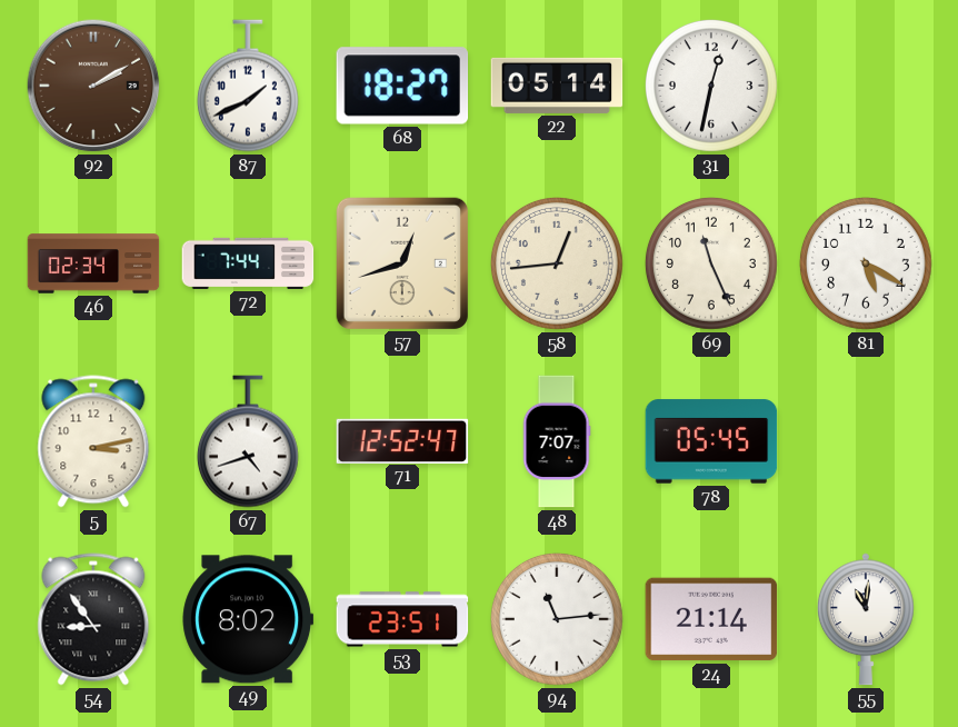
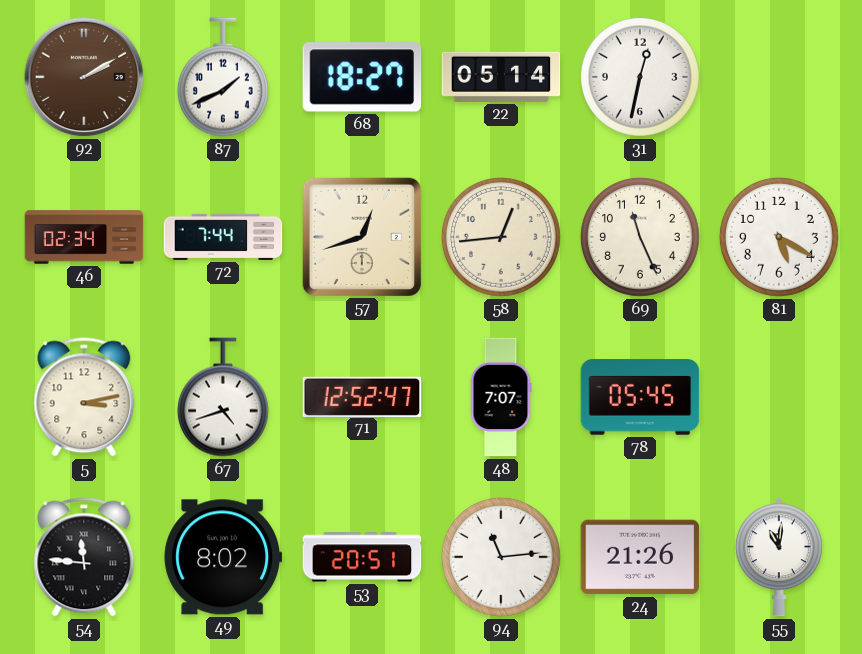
54: 8:54 -> 11:46 (84, 557)
53: 23:51 -> 20:51 (362, 557)
24: 21:14 -> 21:26 (640, 557)
